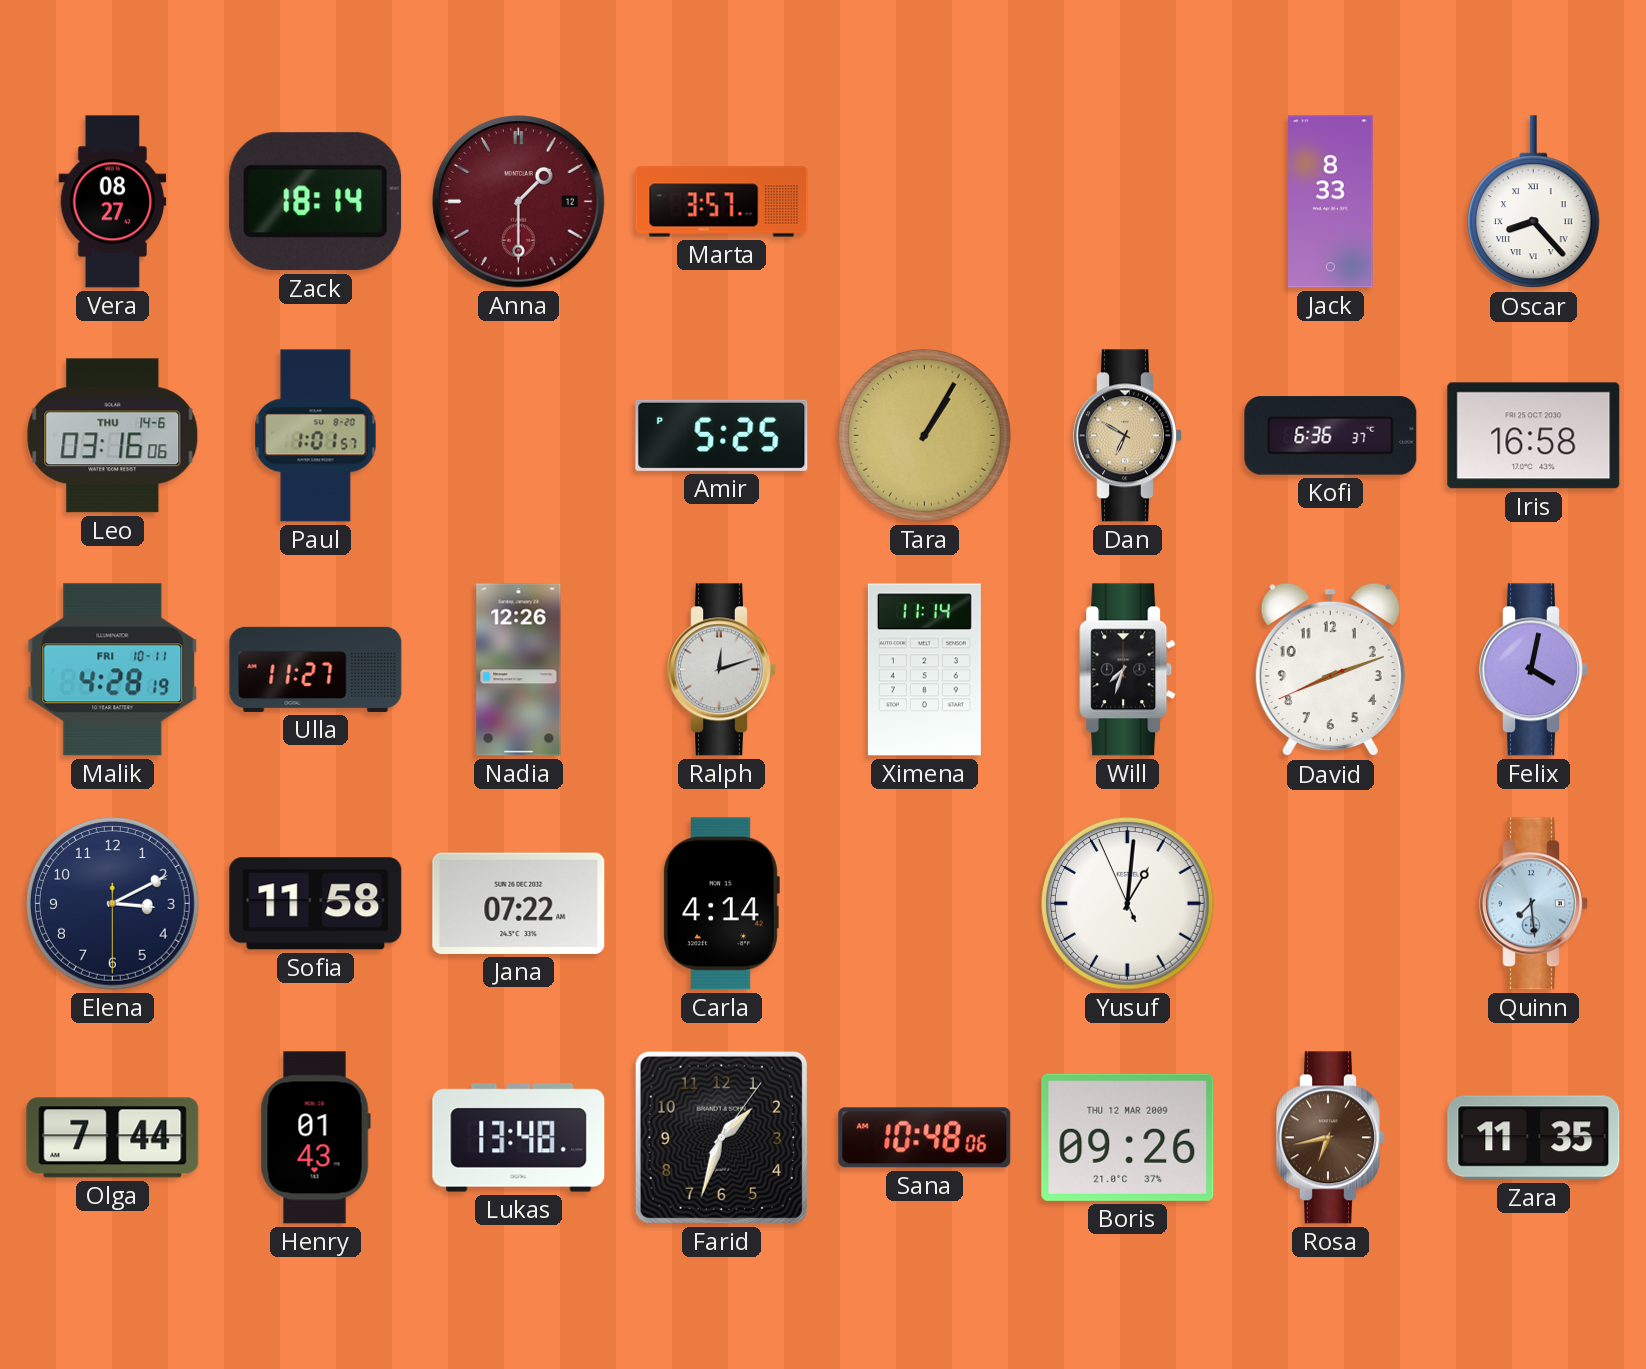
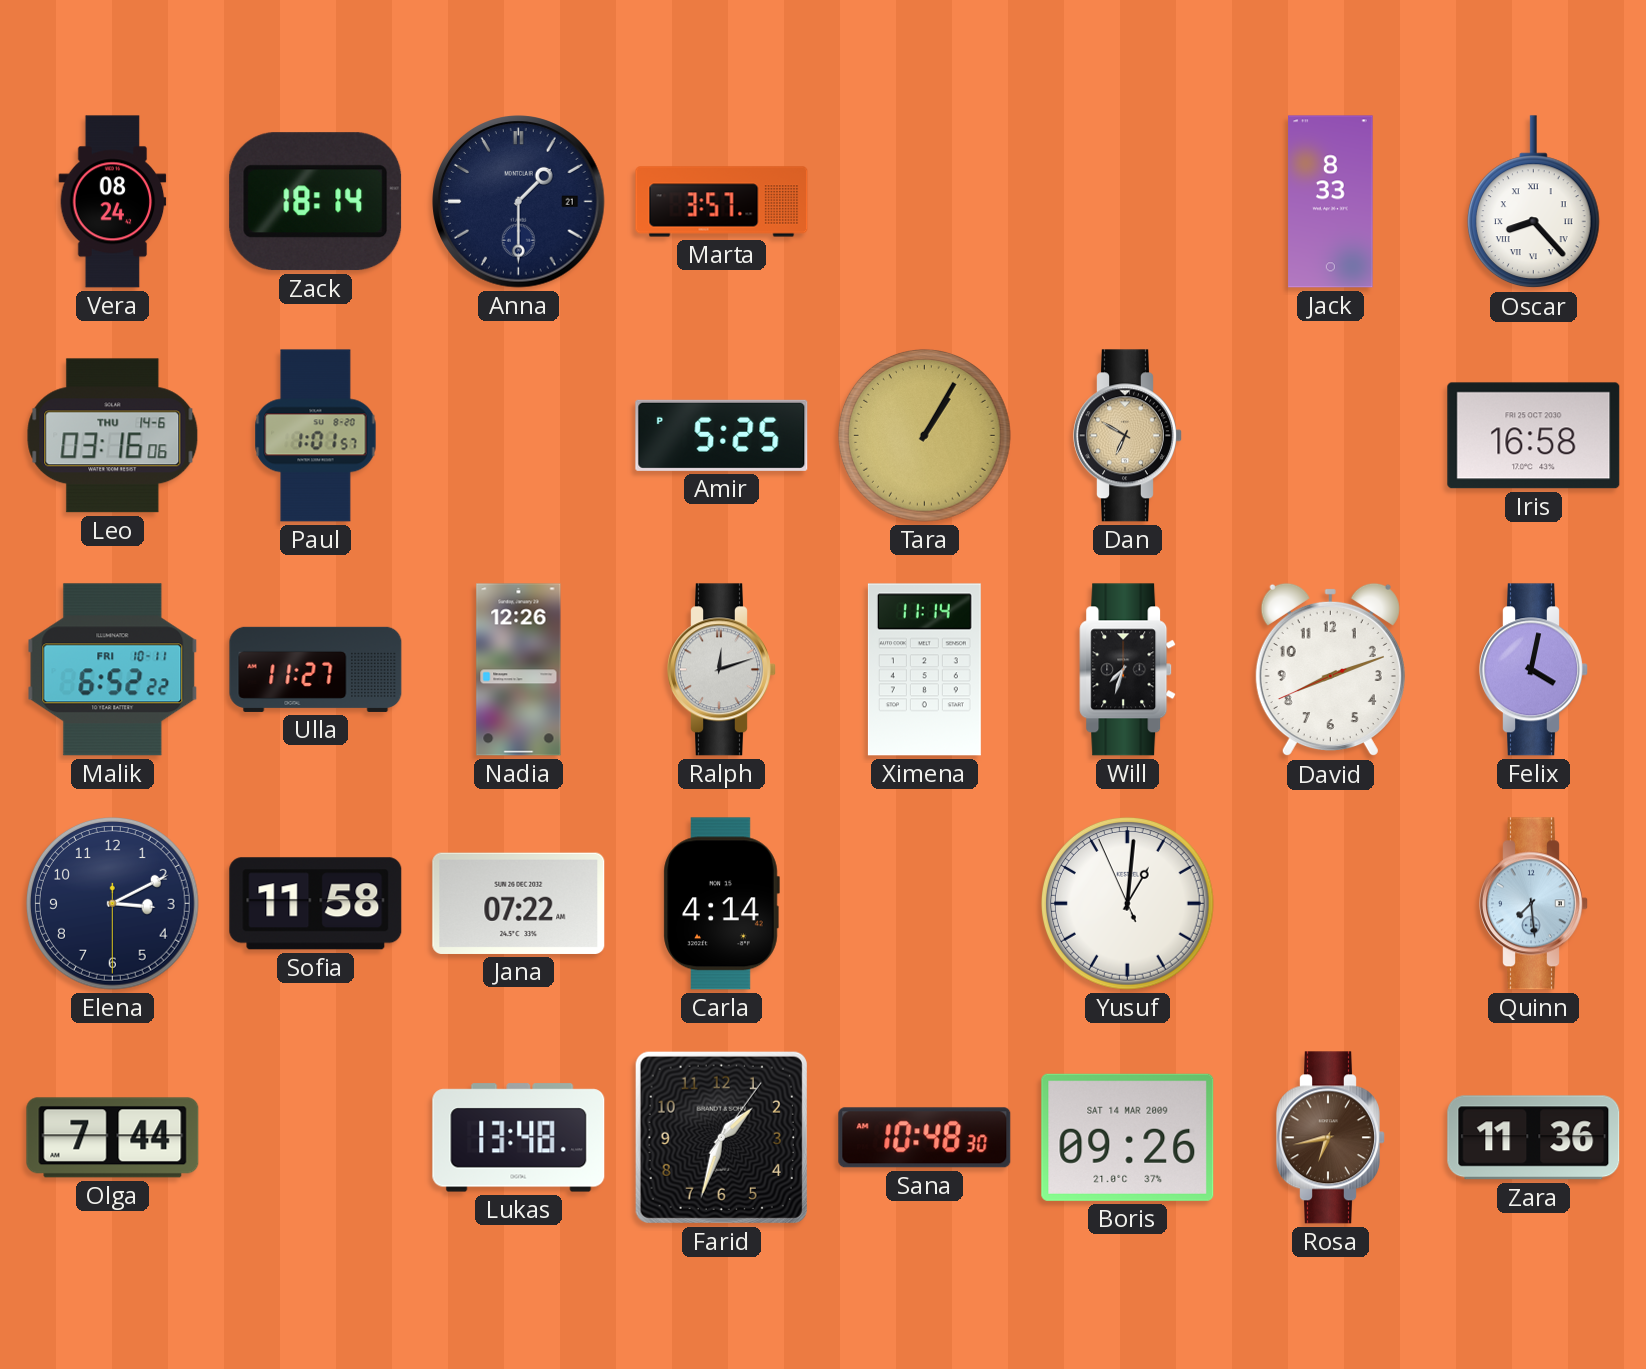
Vera: 08:27 -> 08:24 (113, 202)
Anna date: 12 -> 21 (519, 202)
Anna dial: burgundy -> navy (519, 202)
Kofi: 6:36 -> none (1331, 436)
Malik: 4:28 -> 6:52 (113, 670)
Henry: 01:43 -> none (315, 1138)
Sana: 10:48:06 -> 10:48:30 (925, 1138)
Boris date: THU 12 MAR 2009 -> SAT 14 MAR 2009 (1128, 1137)
Zara: 11:35 -> 11:36 (1534, 1138)
